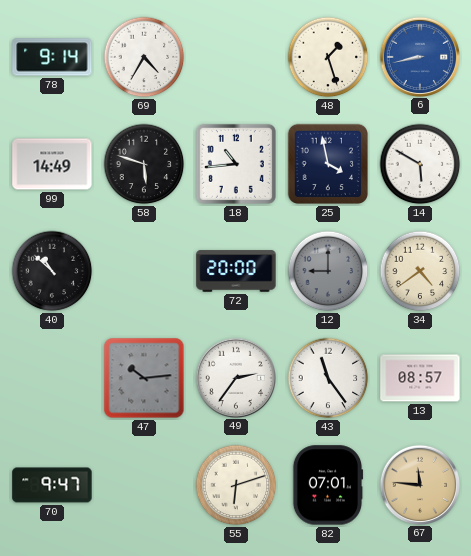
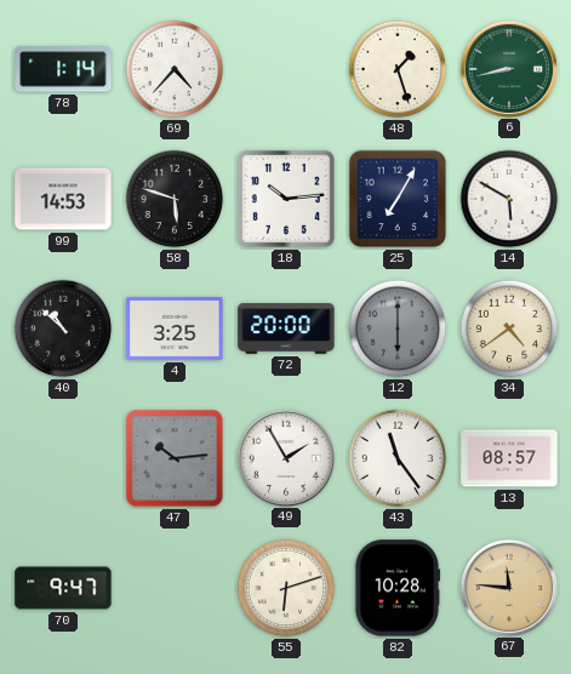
78: 9:14 -> 1:14 (63, 69)
69: 4:35 -> 4:37 (175, 69)
6 dial: blue -> green (508, 68)
99: 14:49 -> 14:53 (63, 199)
18: 10:44 -> 10:14 (286, 199)
25: 3:58 -> 7:05 (398, 199)
4: none -> 3:25 (175, 329)
12: 9:00 -> 6:00 (398, 329)
49: 2:36 -> 1:55 (285, 457)
82: 07:01 -> 10:28 (398, 588)
